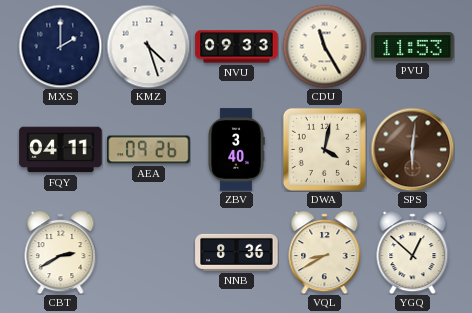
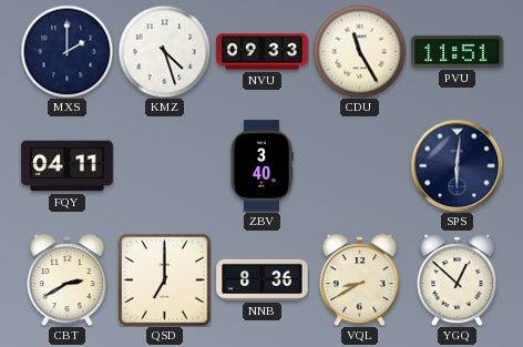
PVU: 11:53 -> 11:51 (458, 51)
AEA: 09:26 -> none (149, 150)
DWA: 4:02 -> none (324, 149)
SPS dial: brown -> navy (457, 165)
QSD: none -> 7:00 (165, 280)
